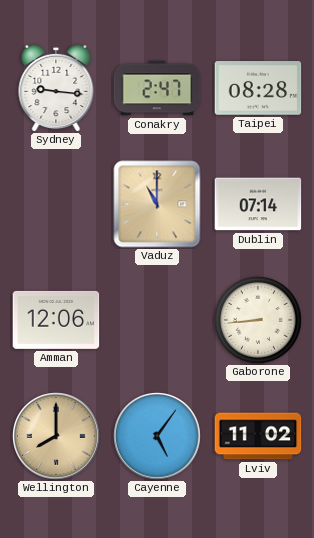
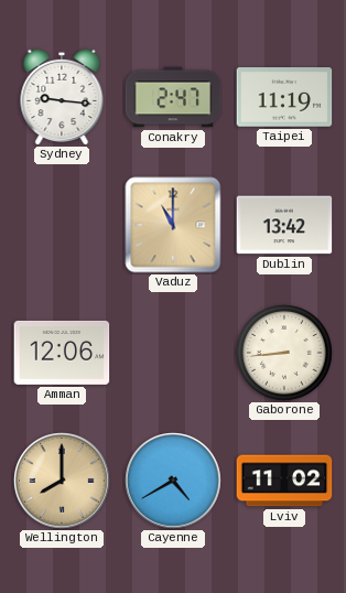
Taipei: 08:28 -> 11:19 (284, 97)
Dublin: 07:14 -> 13:42 (284, 225)
Cayenne: 5:06 -> 4:40 (173, 481)
